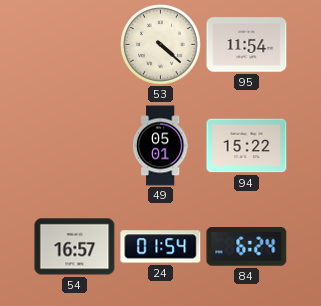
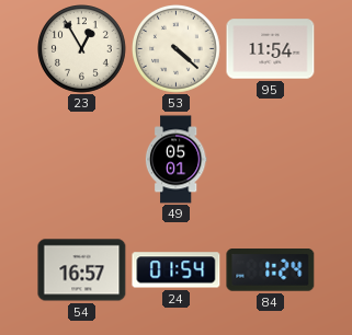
23: none -> 12:55 (82, 49)
94: 15:22 -> none (247, 146)
84: 6:24 -> 1:24 (271, 270)
